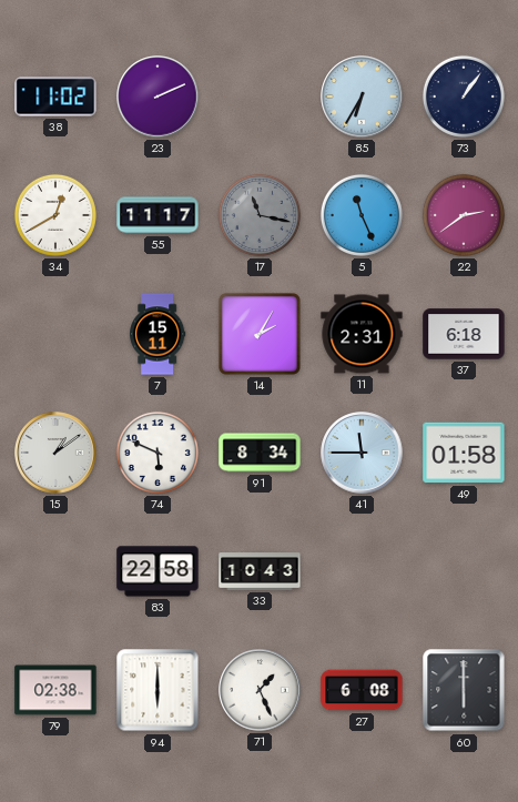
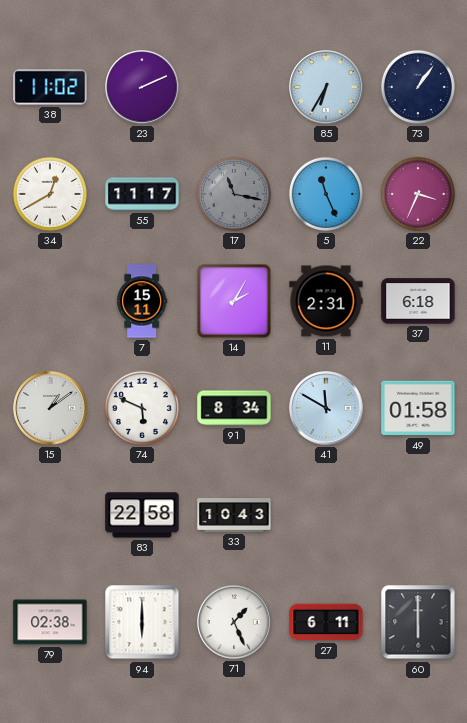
22: 2:39 -> 3:34 (418, 194)
41: 11:45 -> 11:50 (326, 408)
27: 6:08 -> 6:11 (326, 622)
